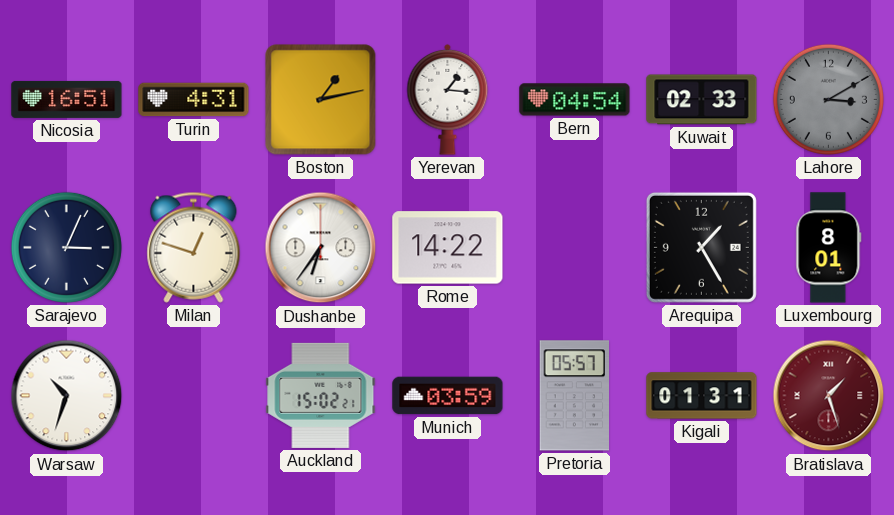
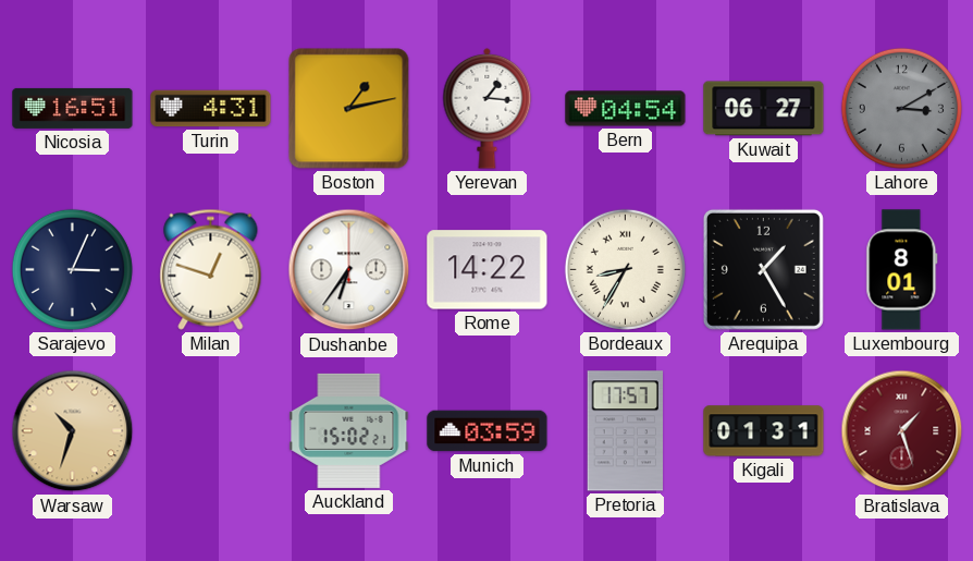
Kuwait: 02:33 -> 06:27 (764, 109)
Bordeaux: none -> 8:35 (625, 269)
Warsaw dial: white -> champagne (73, 431)
Pretoria: 05:57 -> 17:57 (626, 431)
